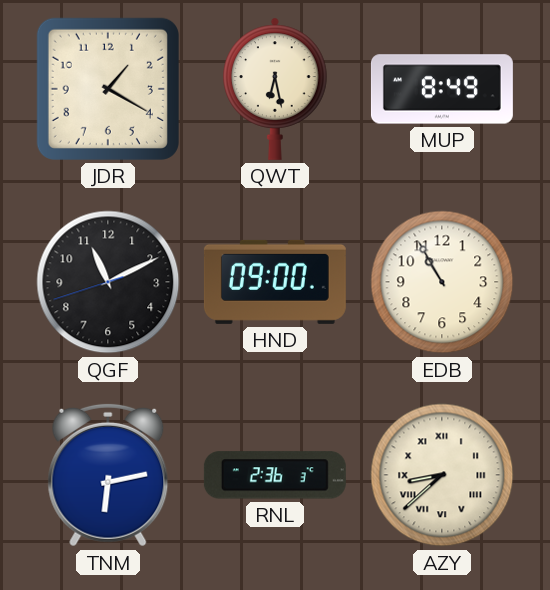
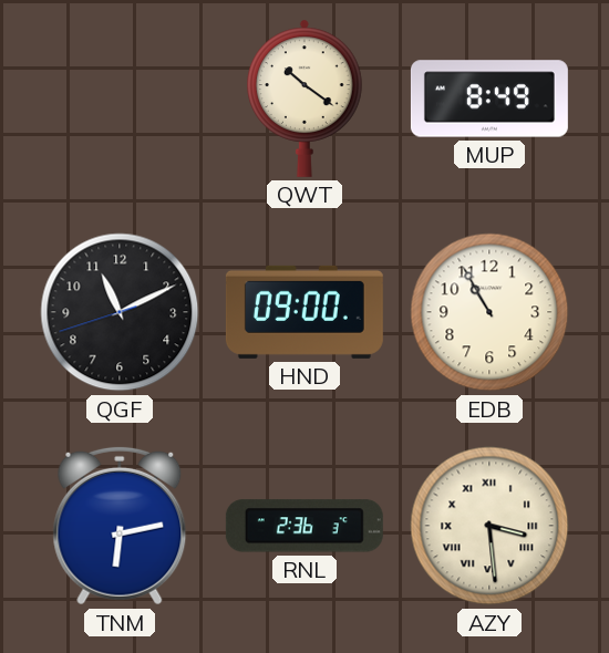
JDR: 1:20 -> none (108, 89)
QWT: 6:28 -> 10:21 (306, 99)
AZY: 8:38 -> 3:29 (489, 526)
